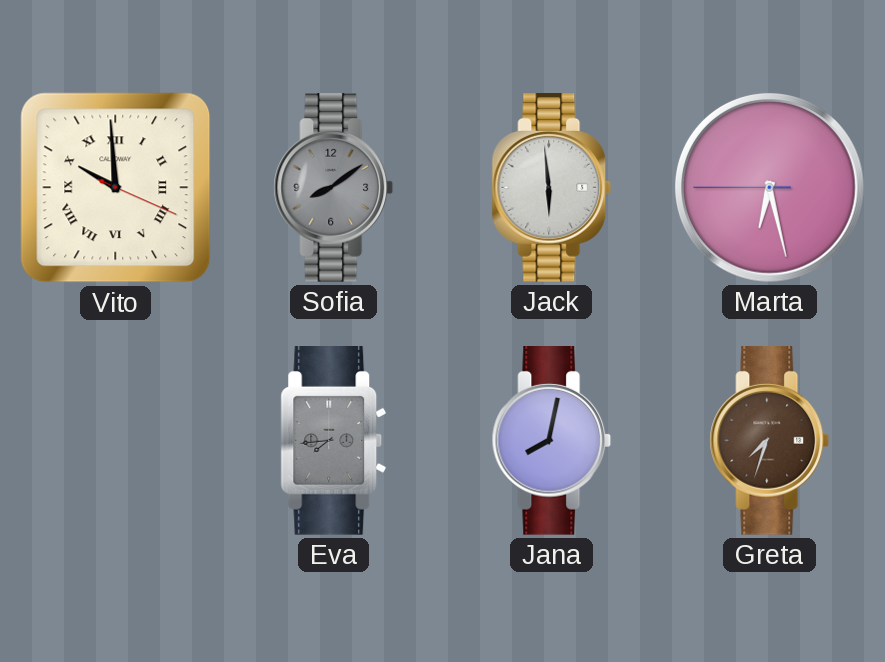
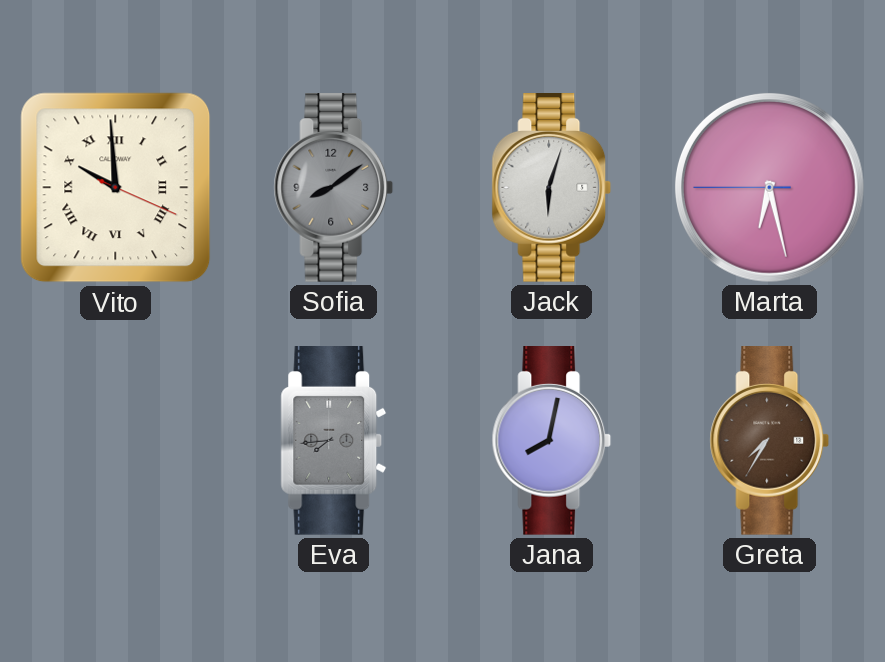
Jack: 5:59 -> 6:03 (552, 188)
Greta: 7:33 -> 7:35 (770, 441)
